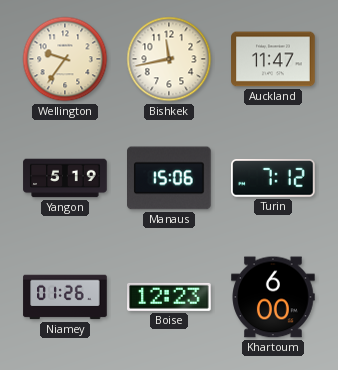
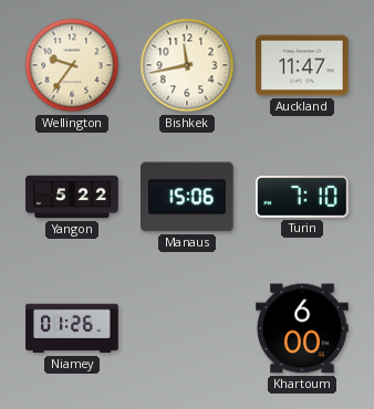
Yangon: 5:19 -> 5:22 (72, 197)
Turin: 7:12 -> 7:10 (303, 198)
Boise: 12:23 -> none (169, 297)
